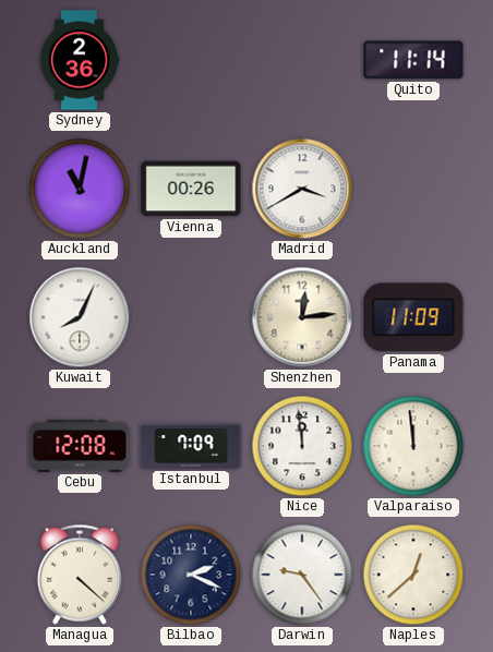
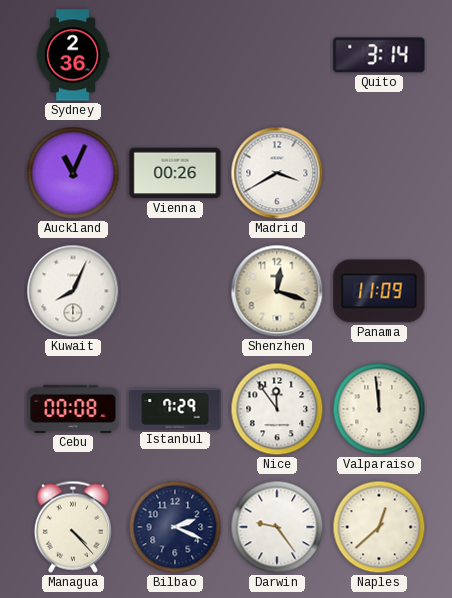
Quito: 11:14 -> 3:14 (379, 55)
Auckland: 11:02 -> 11:04 (73, 173)
Shenzhen: 12:14 -> 12:18 (277, 291)
Cebu: 12:08 -> 00:08 (73, 409)
Istanbul: 7:09 -> 7:29 (175, 409)
Nice: 11:59 -> 11:54 (277, 409)
Managua: 4:22 -> 4:23 (73, 527)
